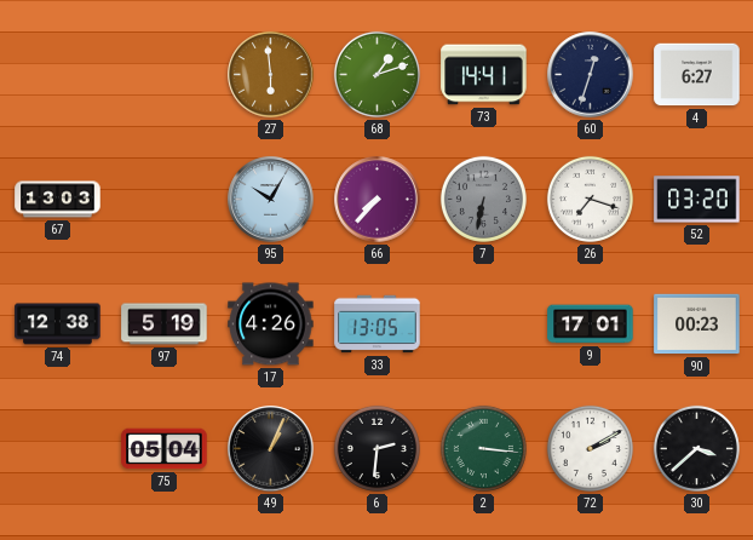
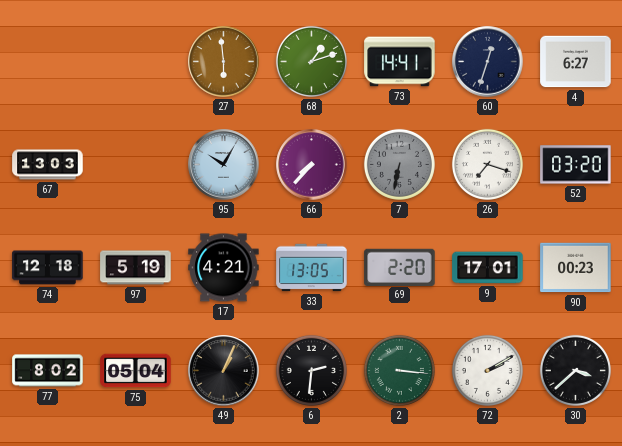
74: 12:38 -> 12:18 (48, 268)
17: 4:26 -> 4:21 (224, 268)
69: none -> 2:20 (400, 267)
77: none -> 8:02 (48, 371)
